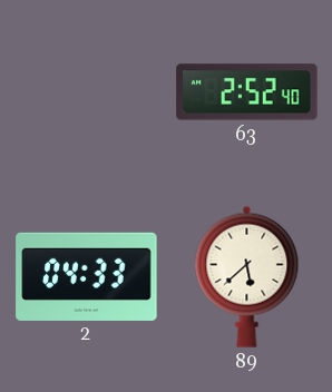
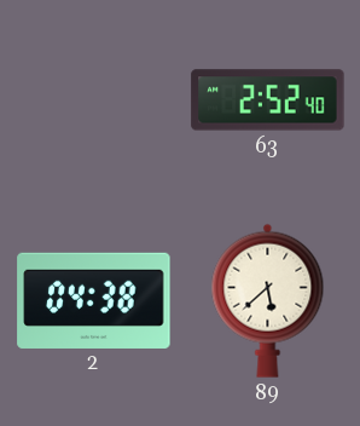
2: 04:33 -> 04:38 (94, 300)
